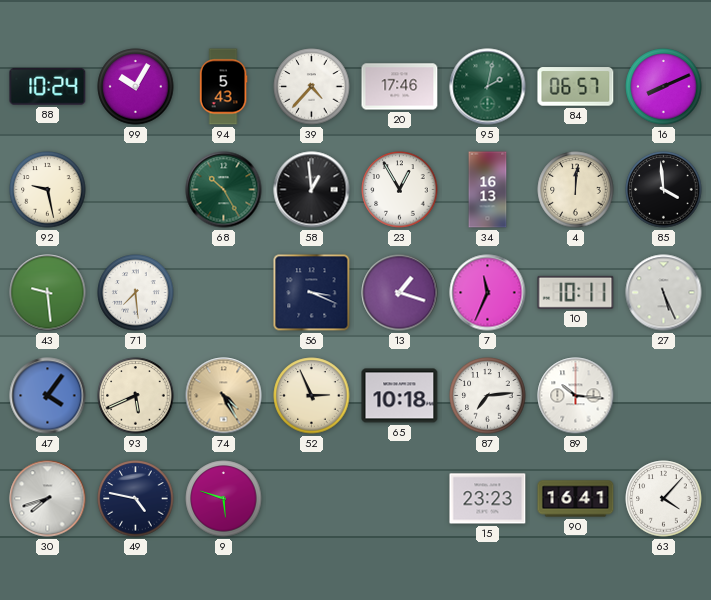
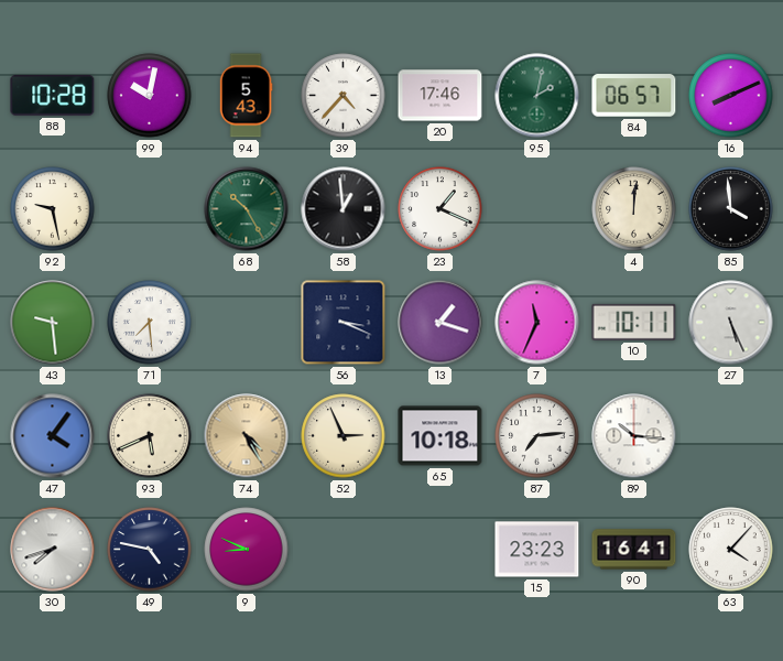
88: 10:24 -> 10:28 (53, 95)
99: 10:05 -> 10:02 (150, 96)
23: 12:55 -> 1:19 (441, 209)
34: 16:13 -> none (488, 190)
9: 5:48 -> 8:49 (247, 550)
